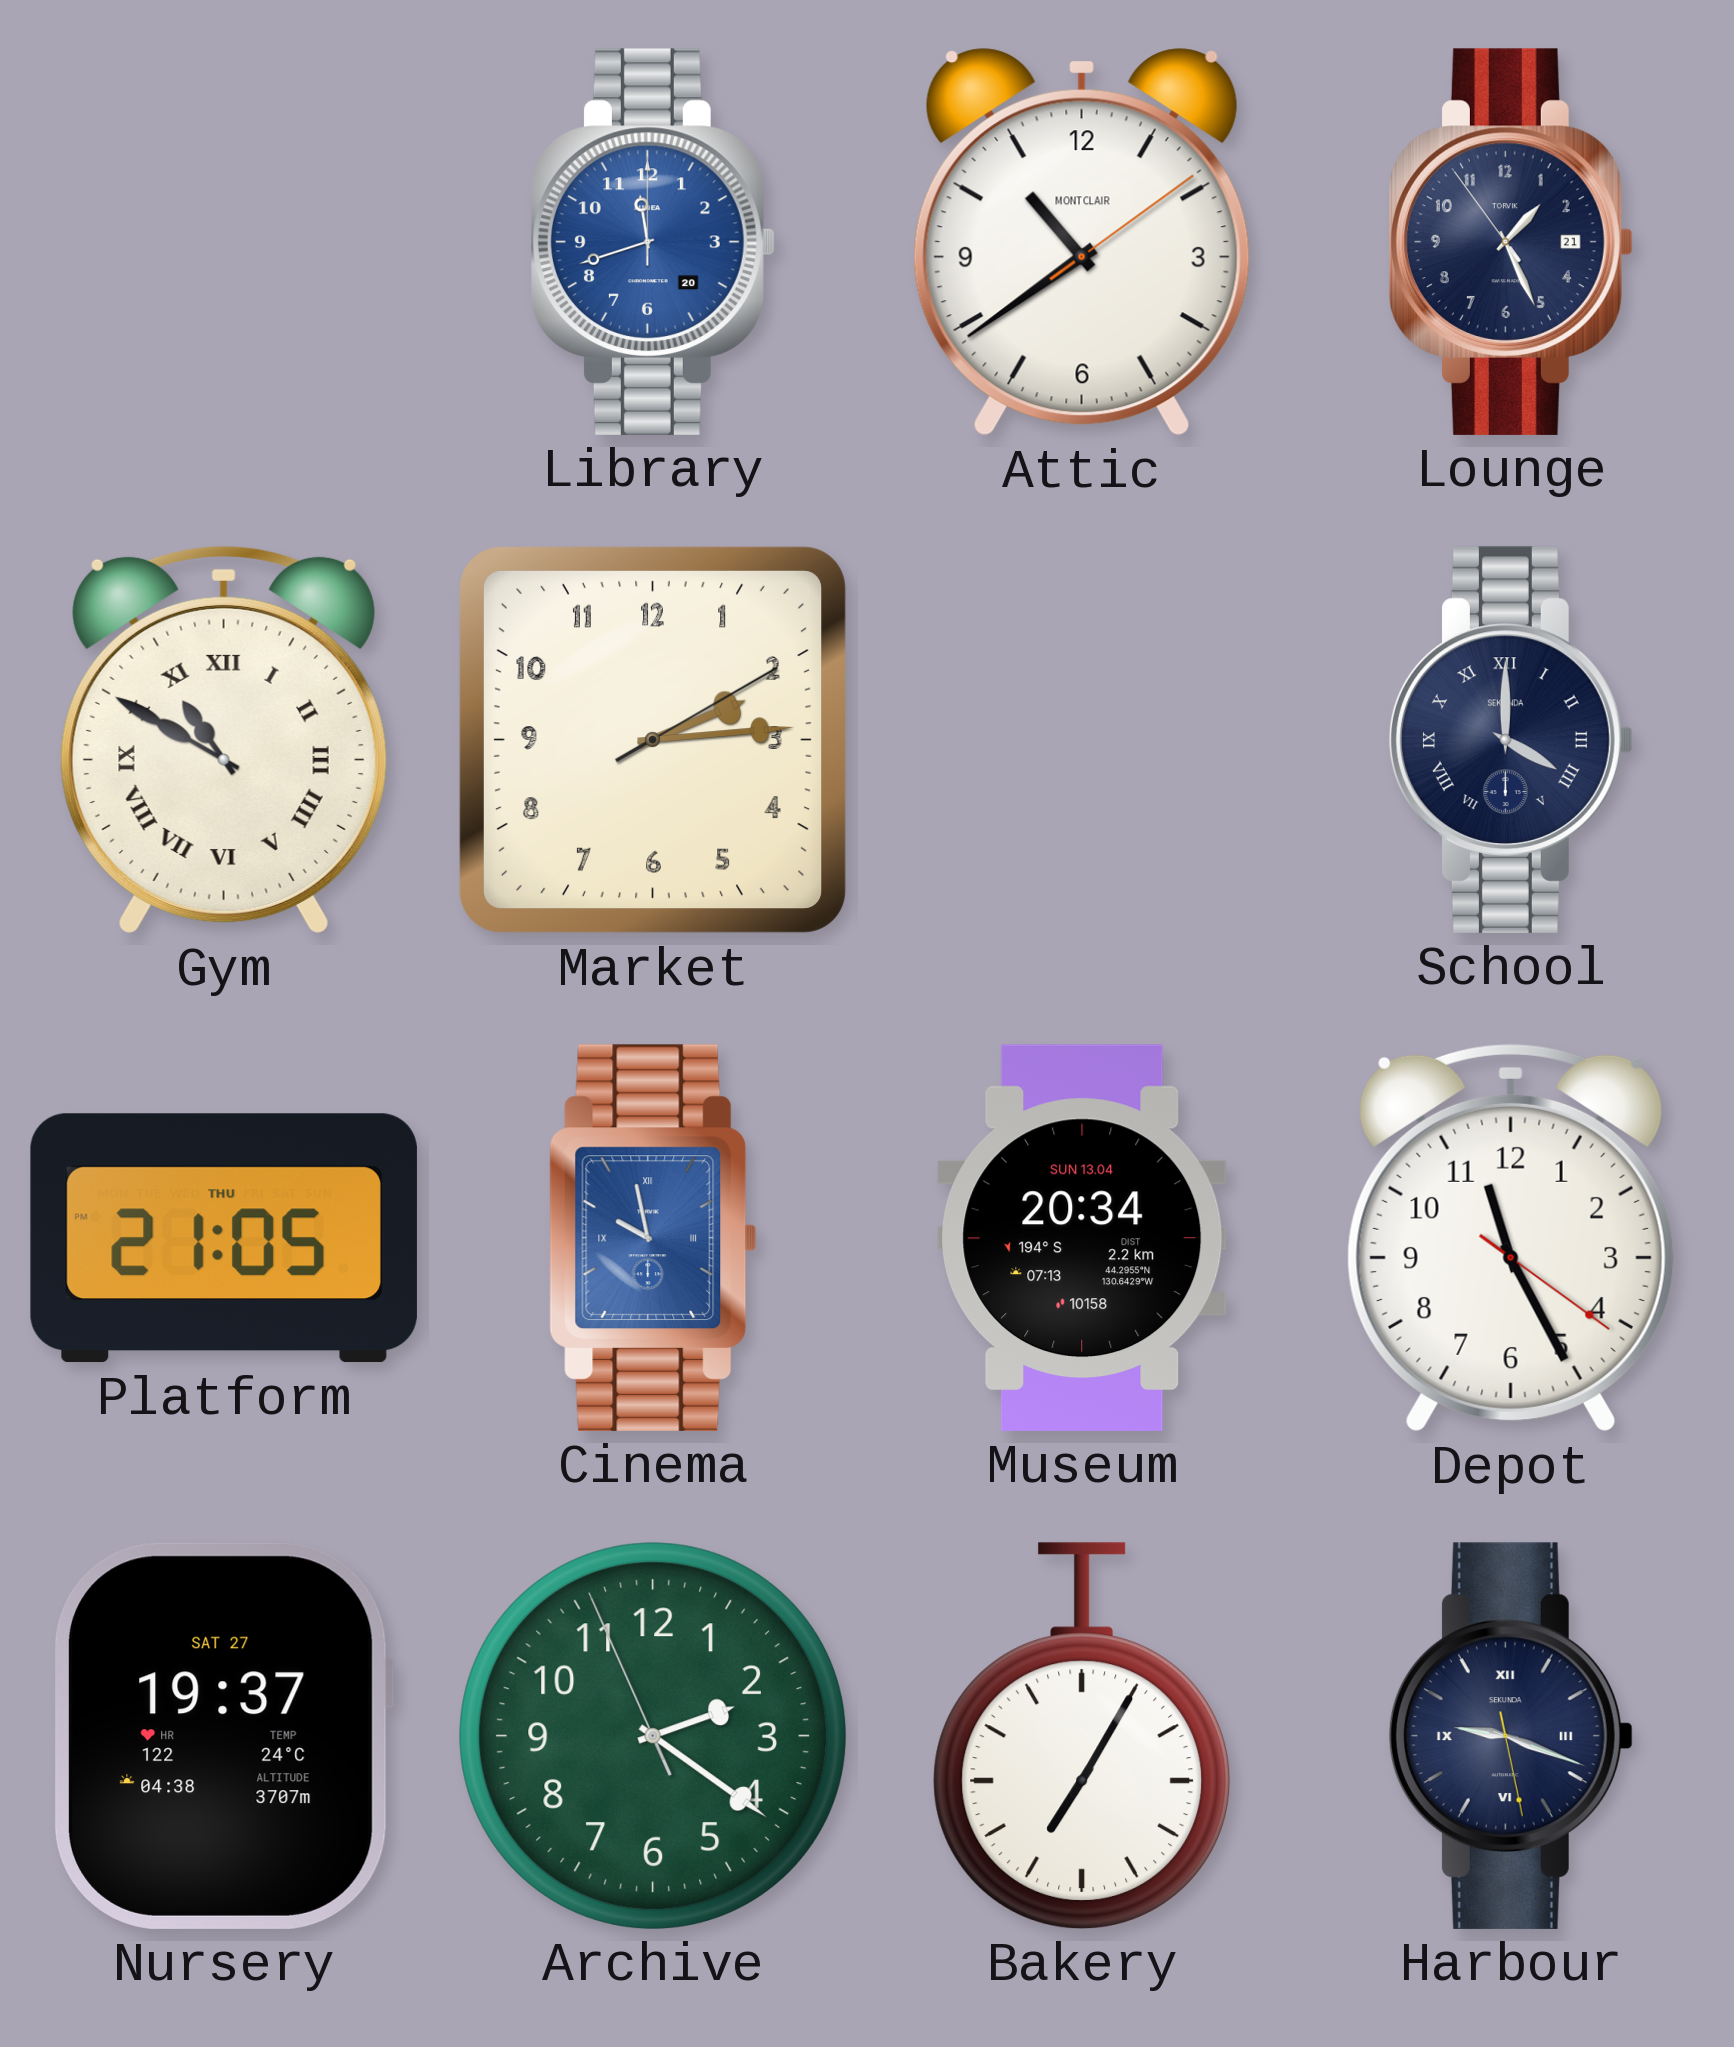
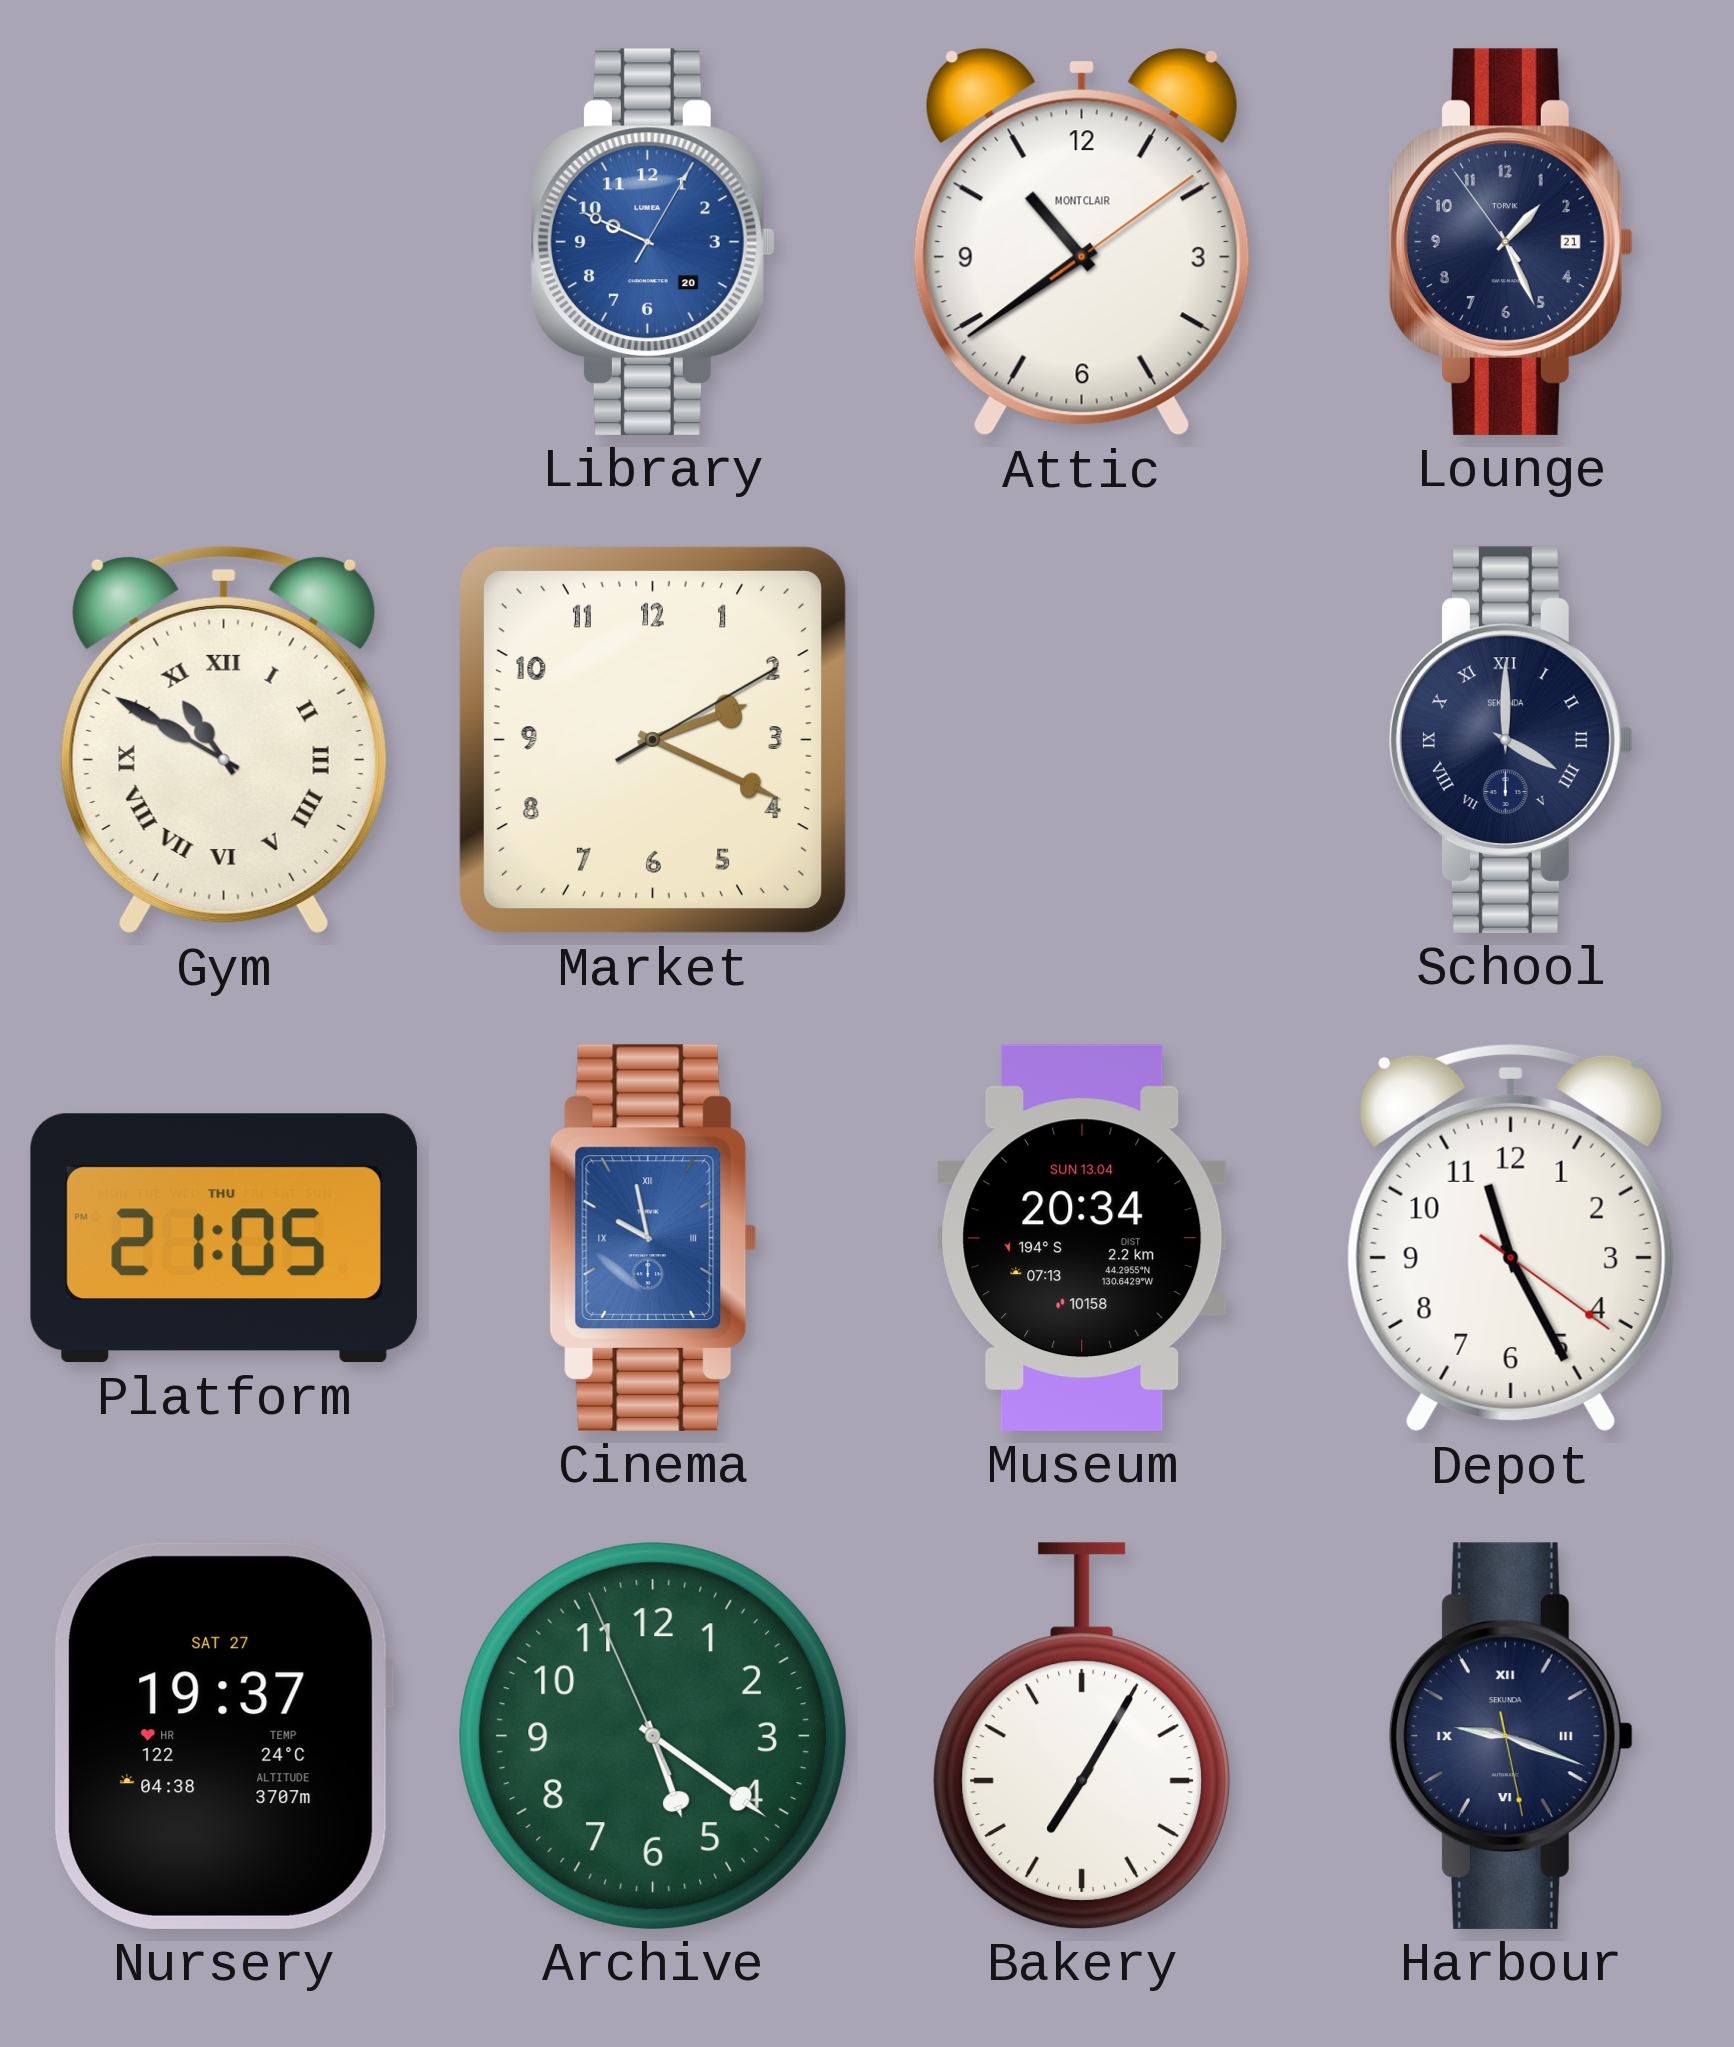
Library: 11:42 -> 9:49 (653, 242)
Market: 2:14 -> 2:19 (653, 740)
Archive: 2:20 -> 5:20 (653, 1736)
